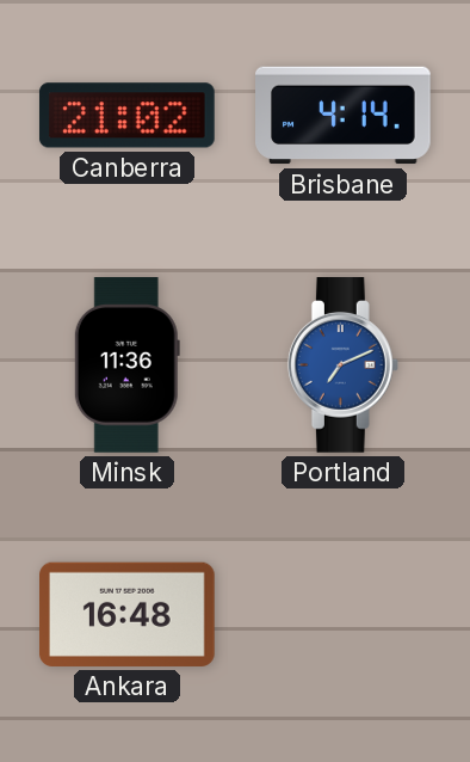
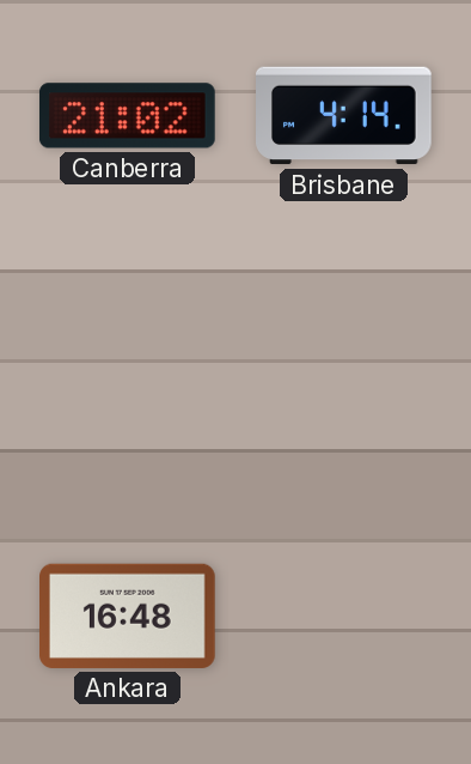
Minsk: 11:36 -> none (126, 365)
Portland: 7:11 -> none (342, 365)
